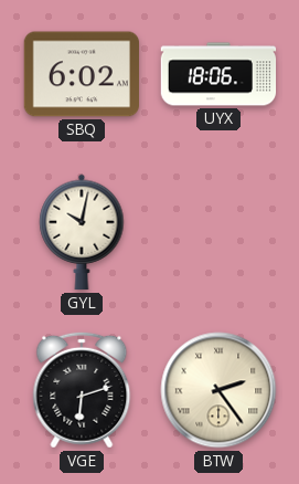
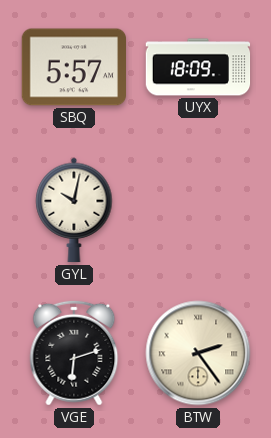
SBQ: 6:02 -> 5:57 (73, 67)
UYX: 18:06 -> 18:09 (198, 67)
